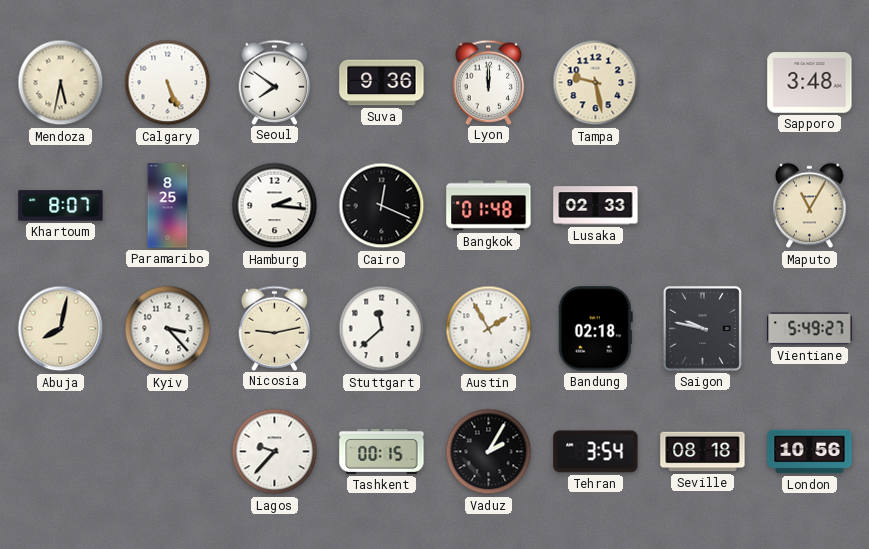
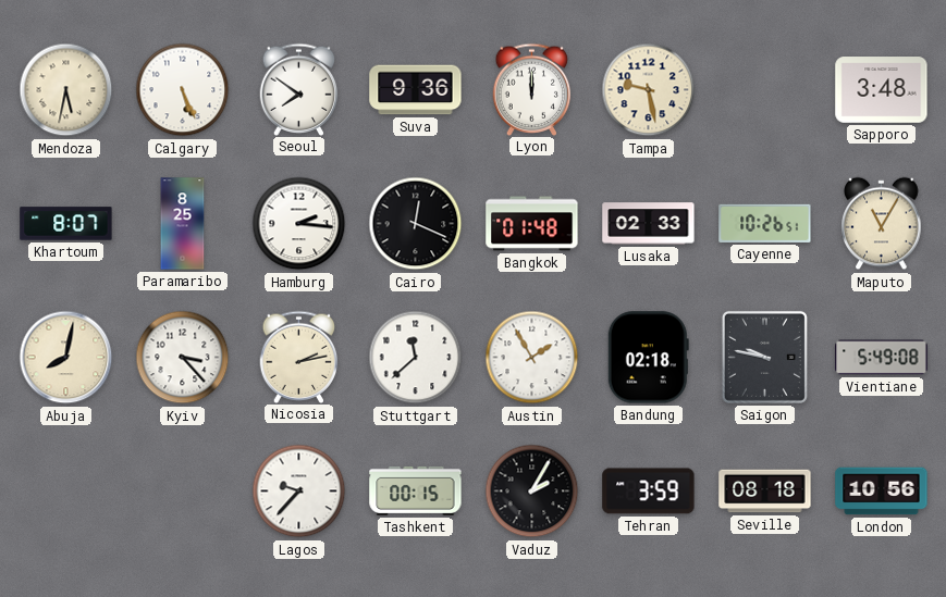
Cayenne: none -> 10:26 (765, 223)
Nicosia: 9:13 -> 2:13 (299, 357)
Vientiane: 5:49:27 -> 5:49:08 (882, 358)
Tehran: 3:54 -> 3:59 (649, 492)
